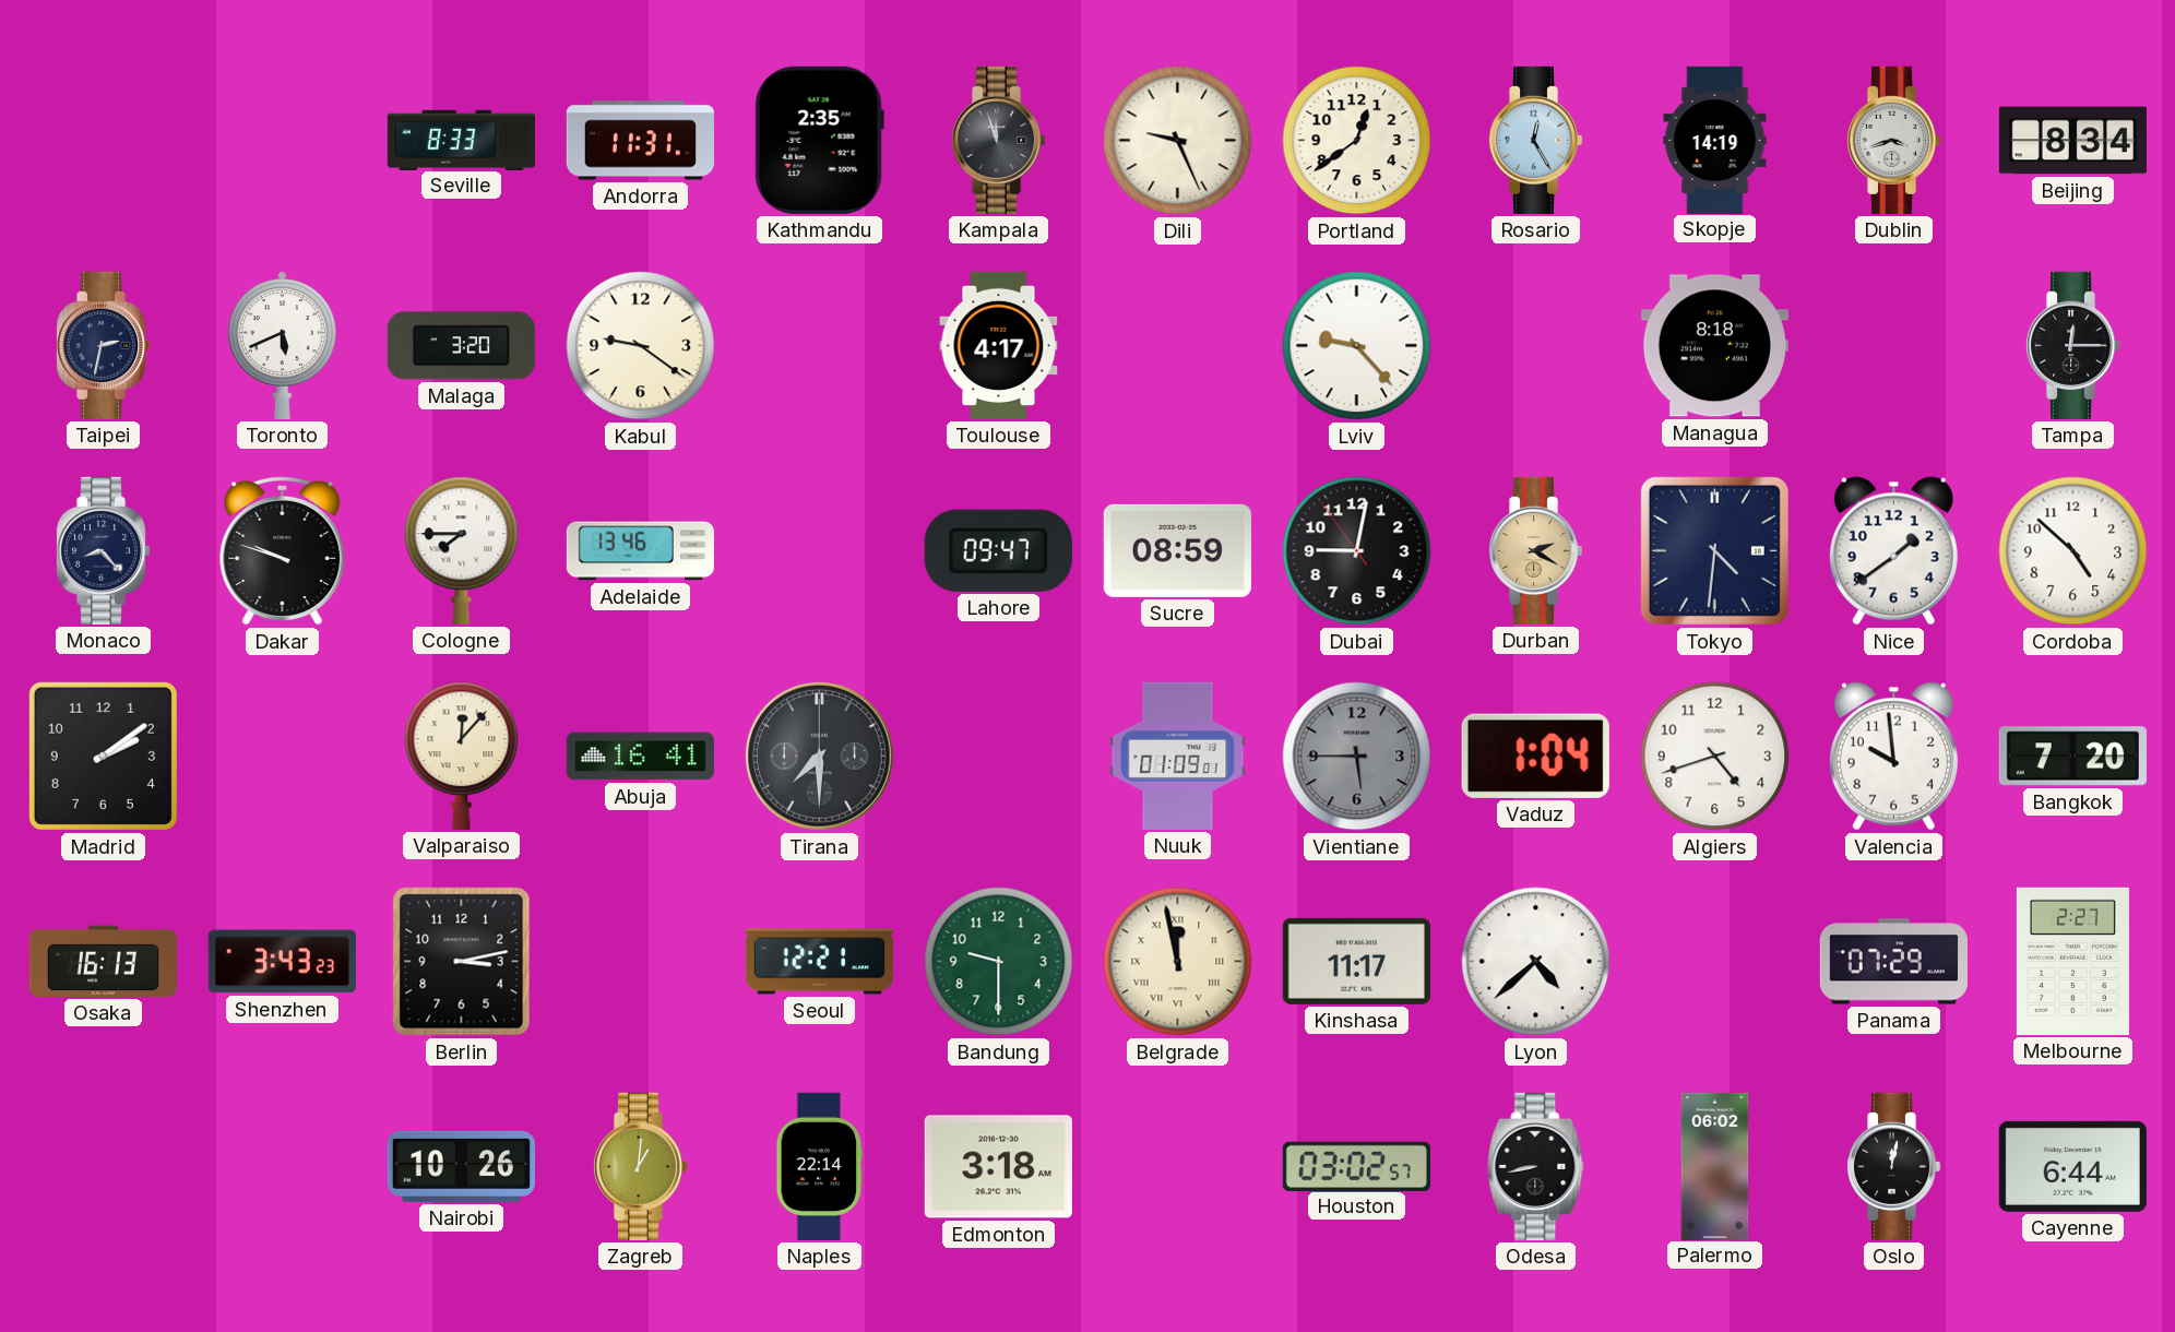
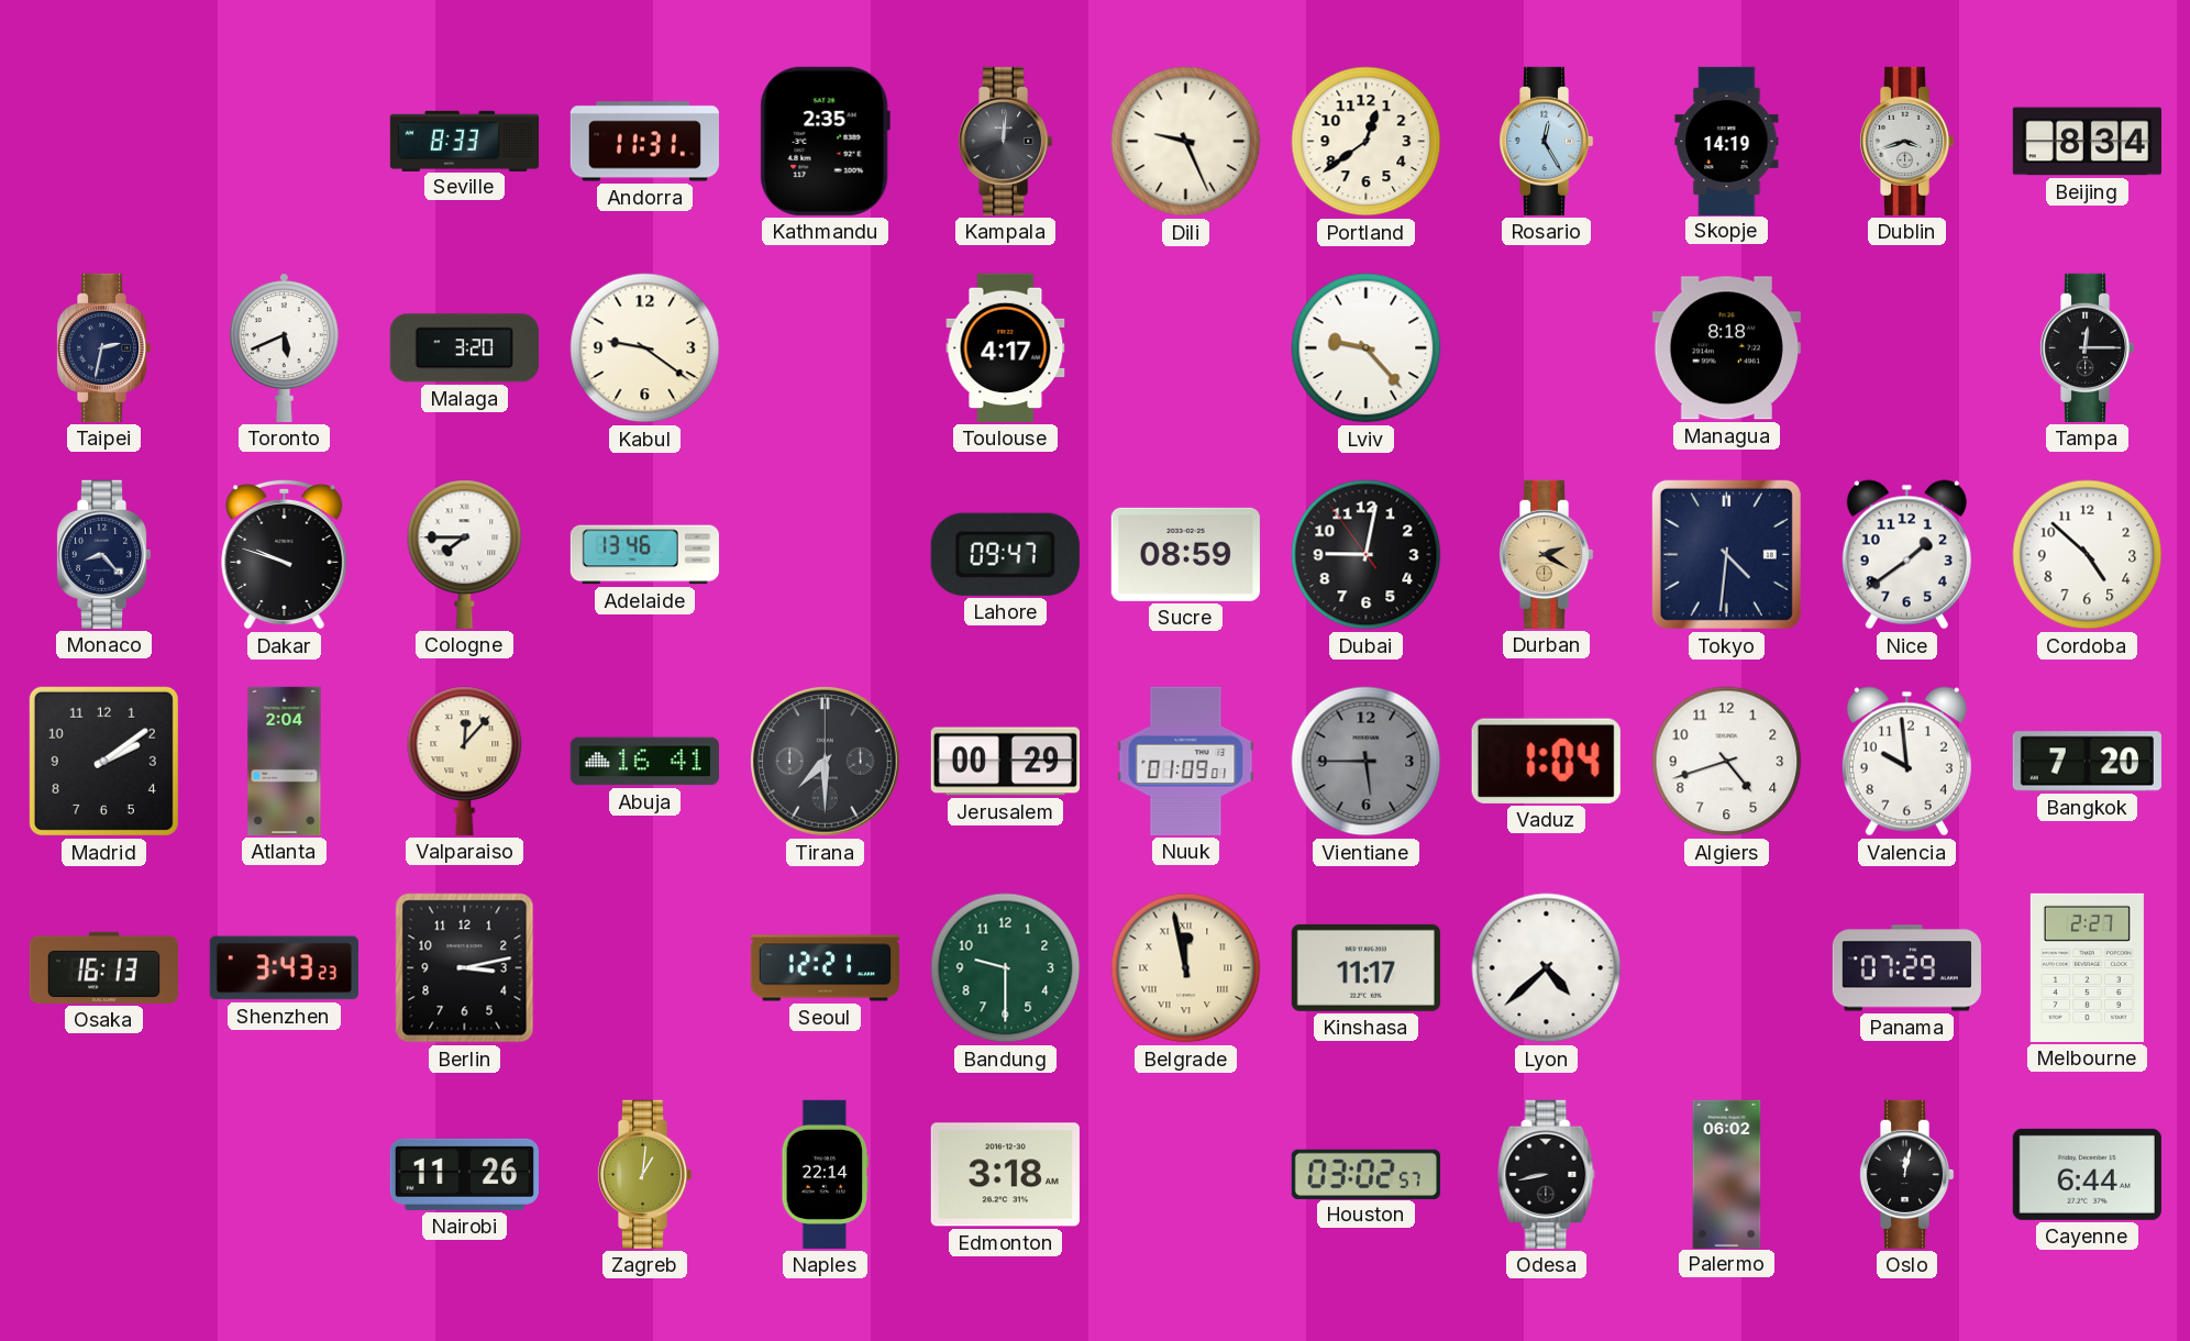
Kampala: 11:57 -> 12:01 (1005, 141)
Atlanta: none -> 2:04 (285, 761)
Jerusalem: none -> 00:29 (1005, 762)
Nairobi: 10:26 -> 11:26 (464, 1174)
